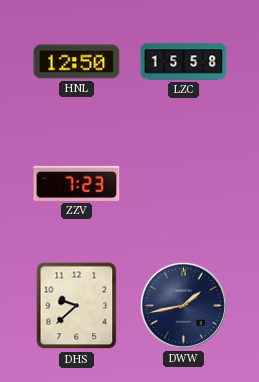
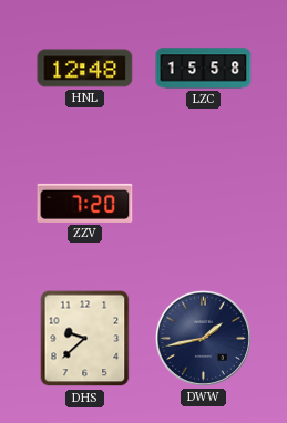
HNL: 12:50 -> 12:48 (85, 69)
ZZV: 7:23 -> 7:20 (85, 203)
